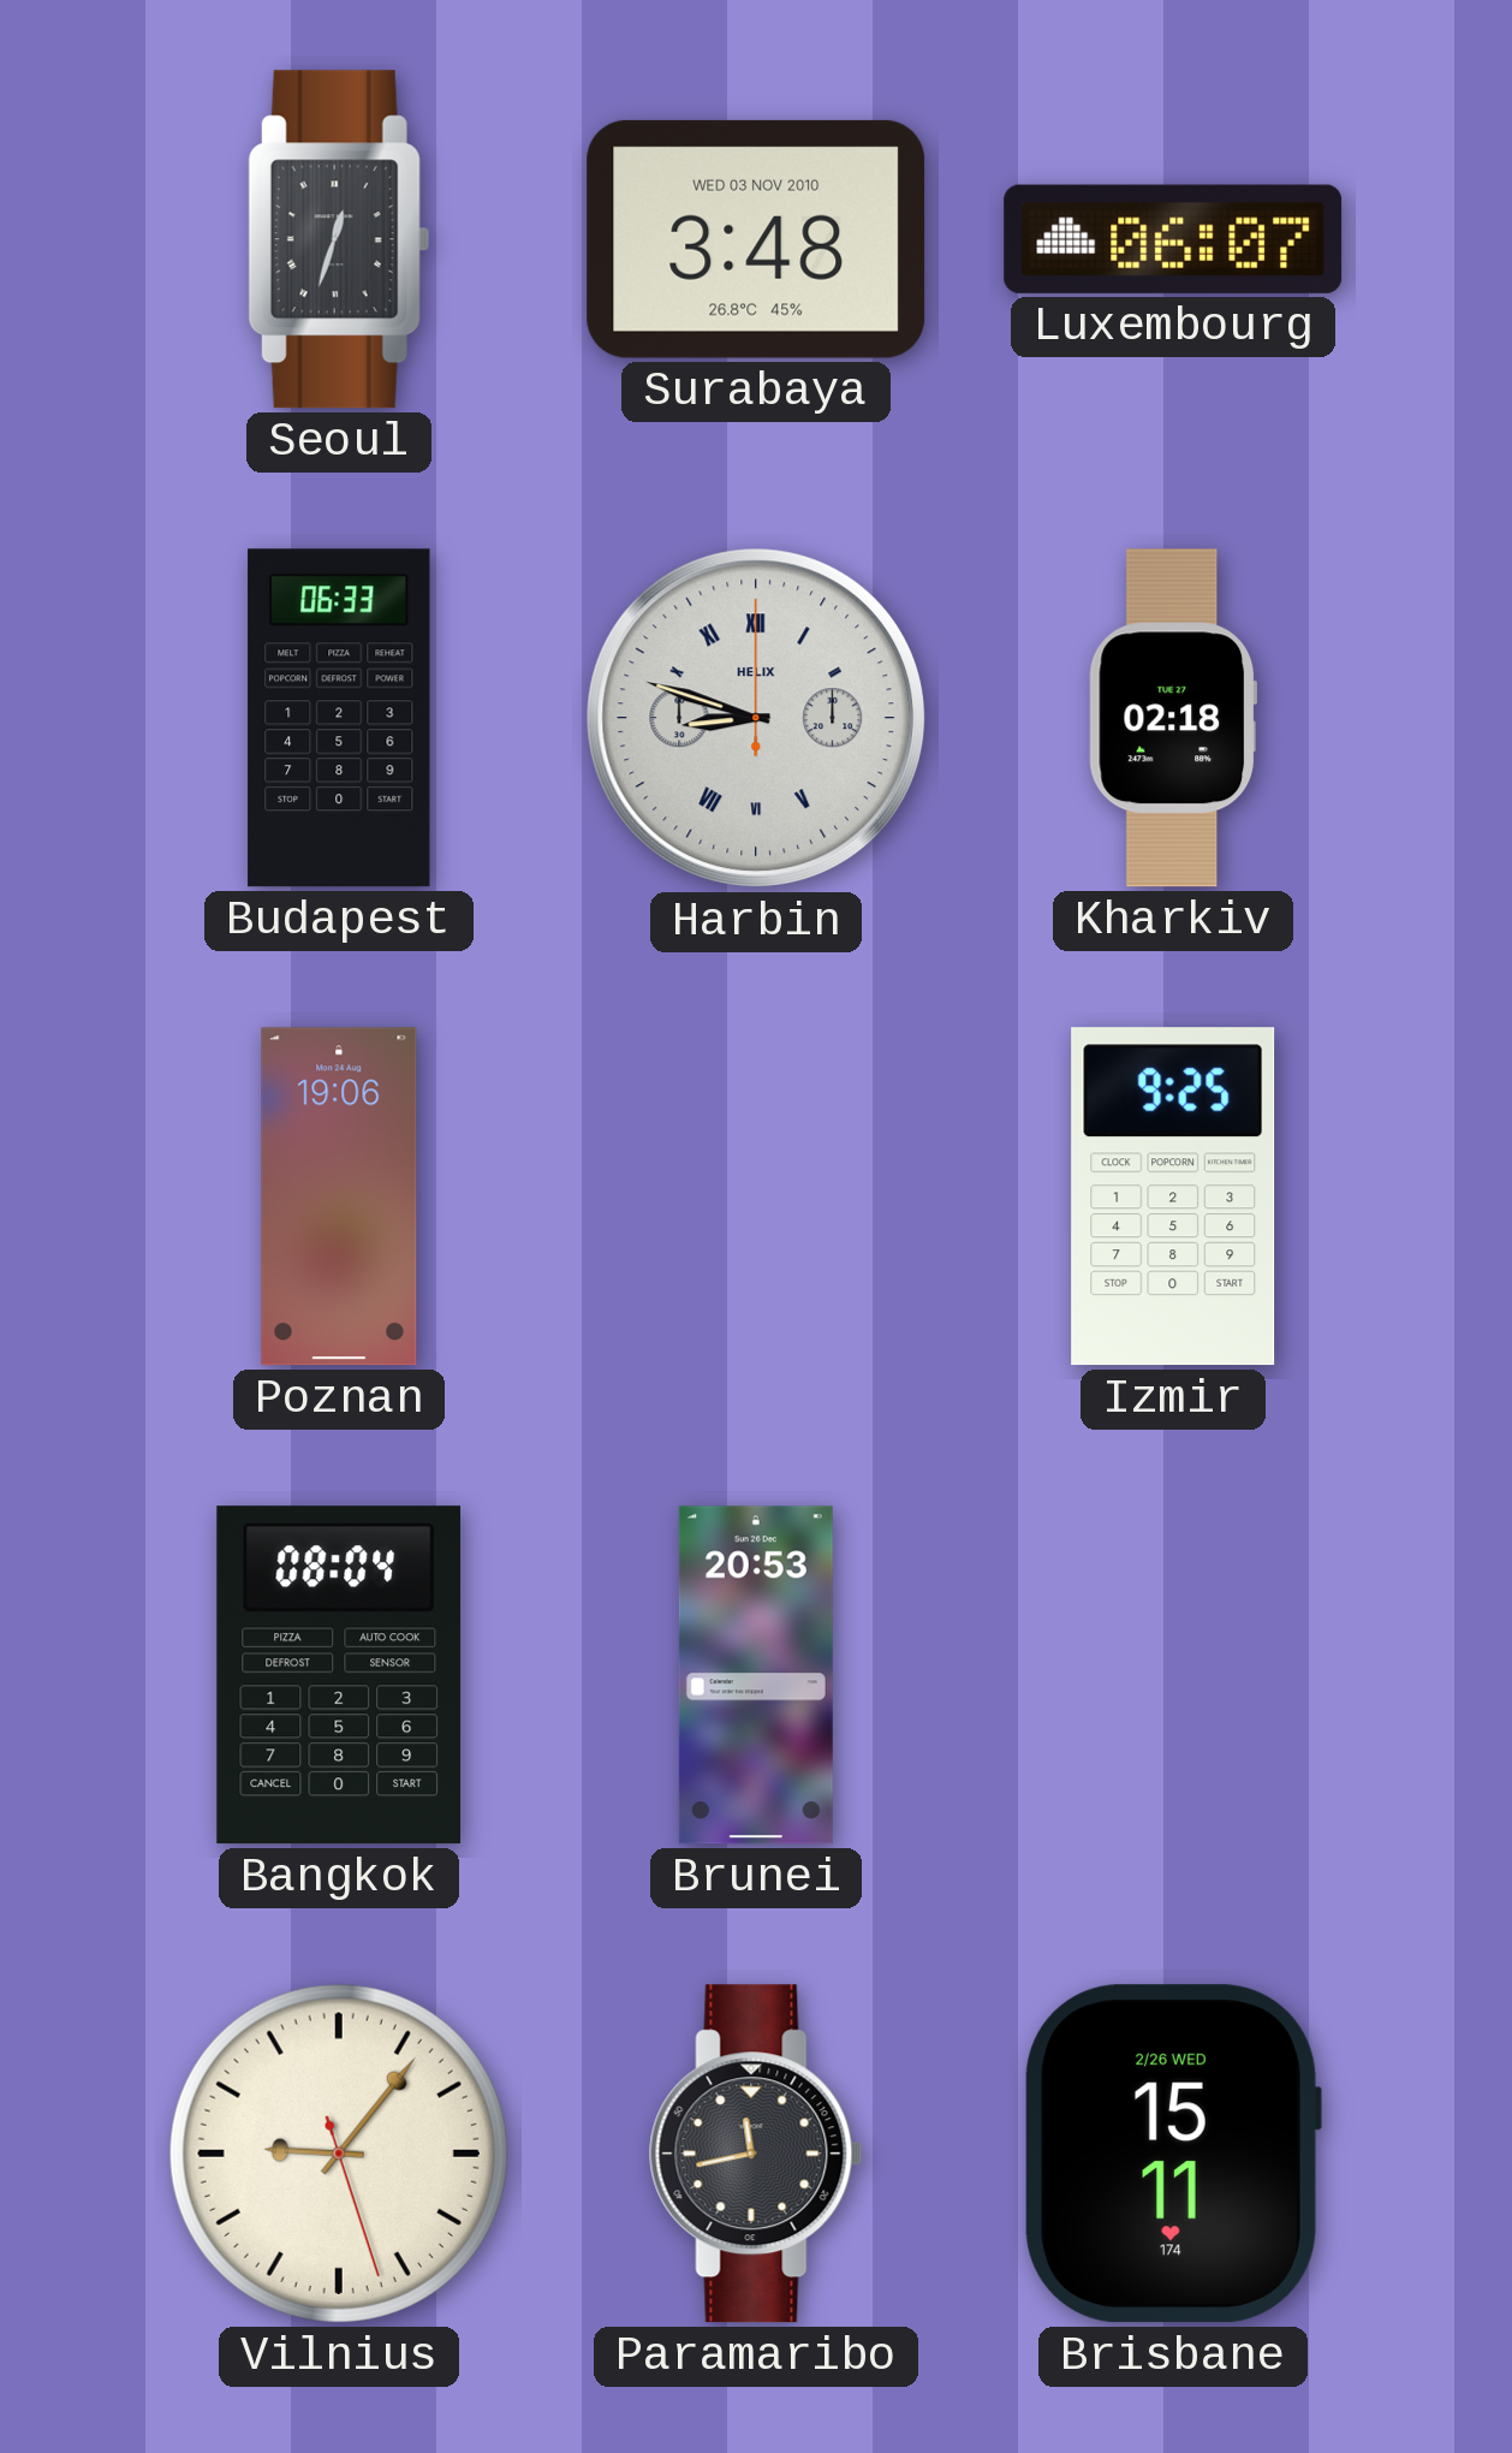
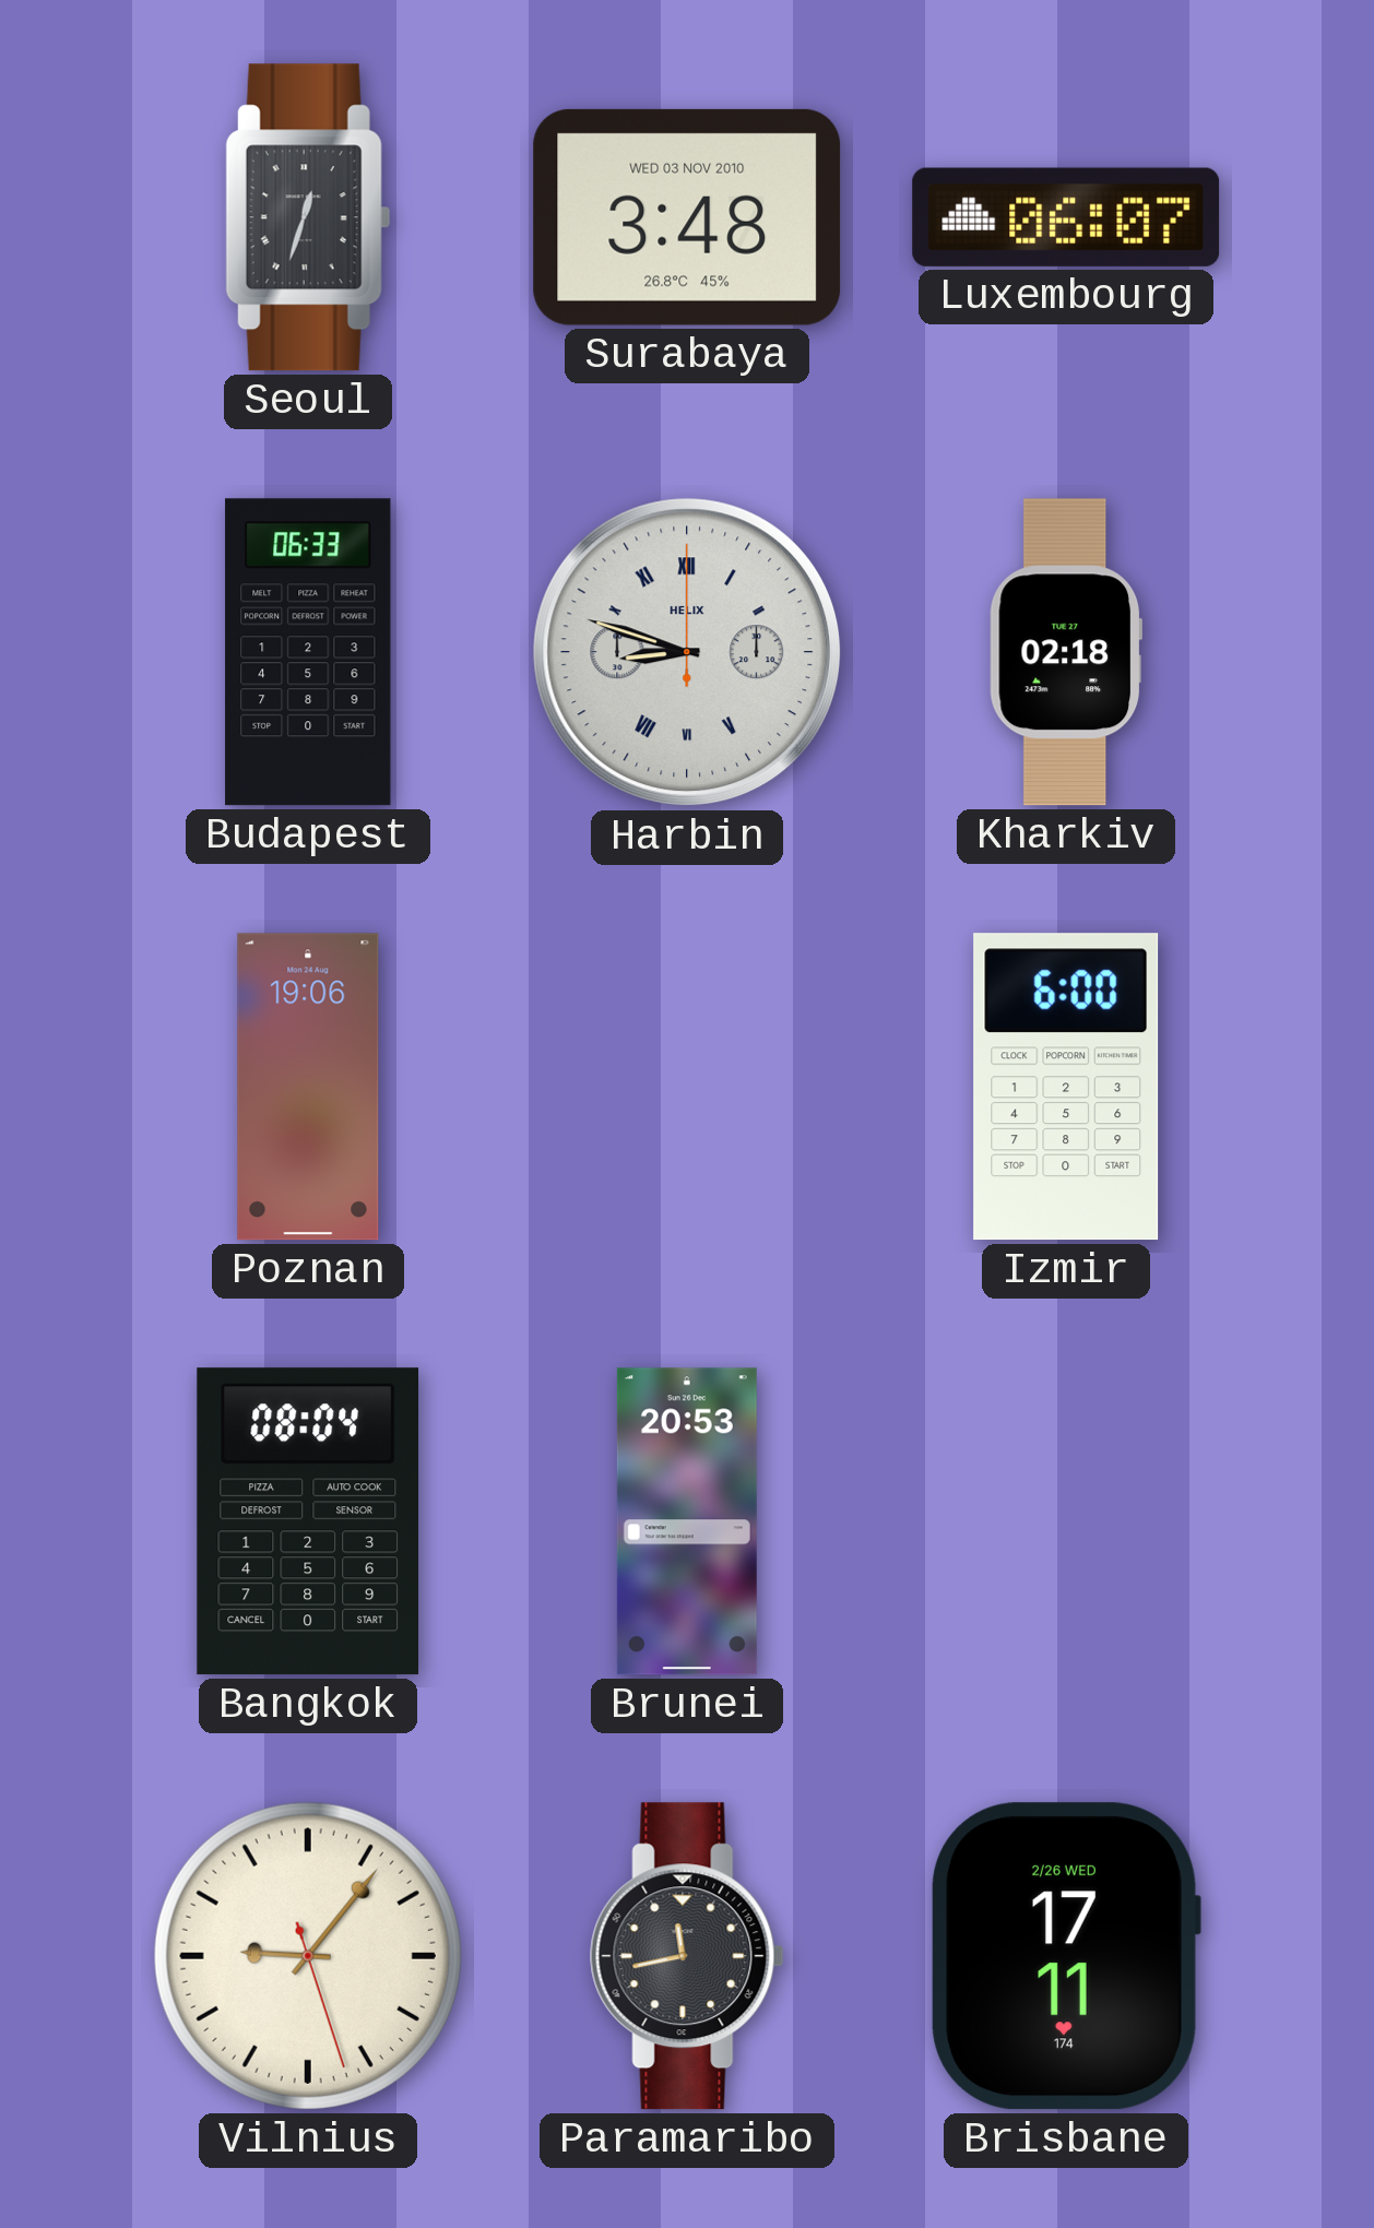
Izmir: 9:25 -> 6:00 (1066, 1087)
Brisbane: 15:11 -> 17:11 (1066, 1956)
